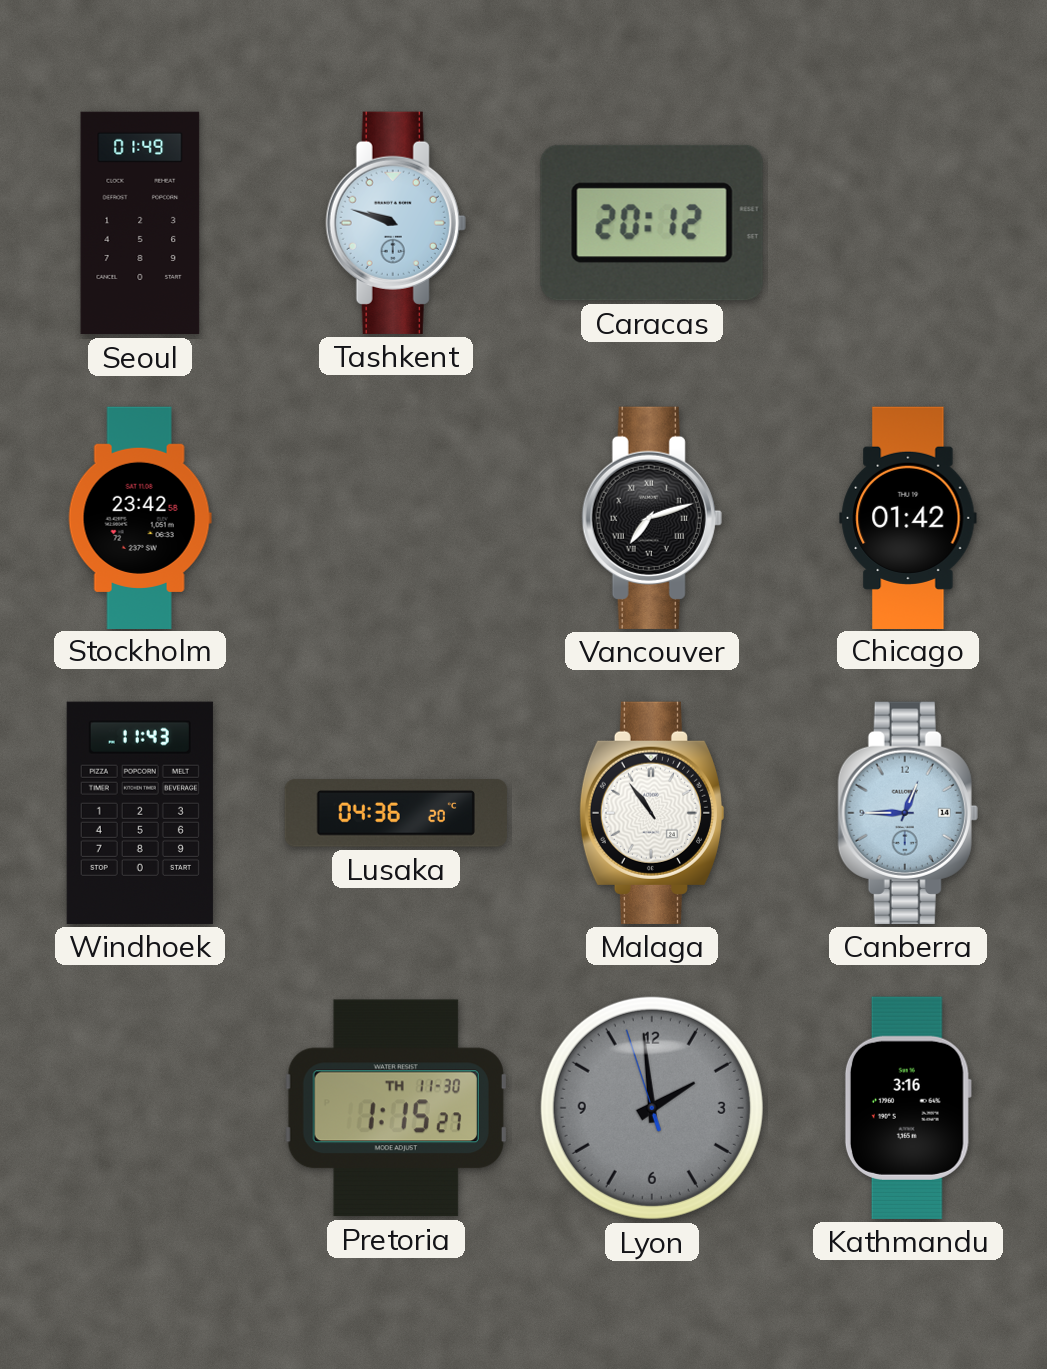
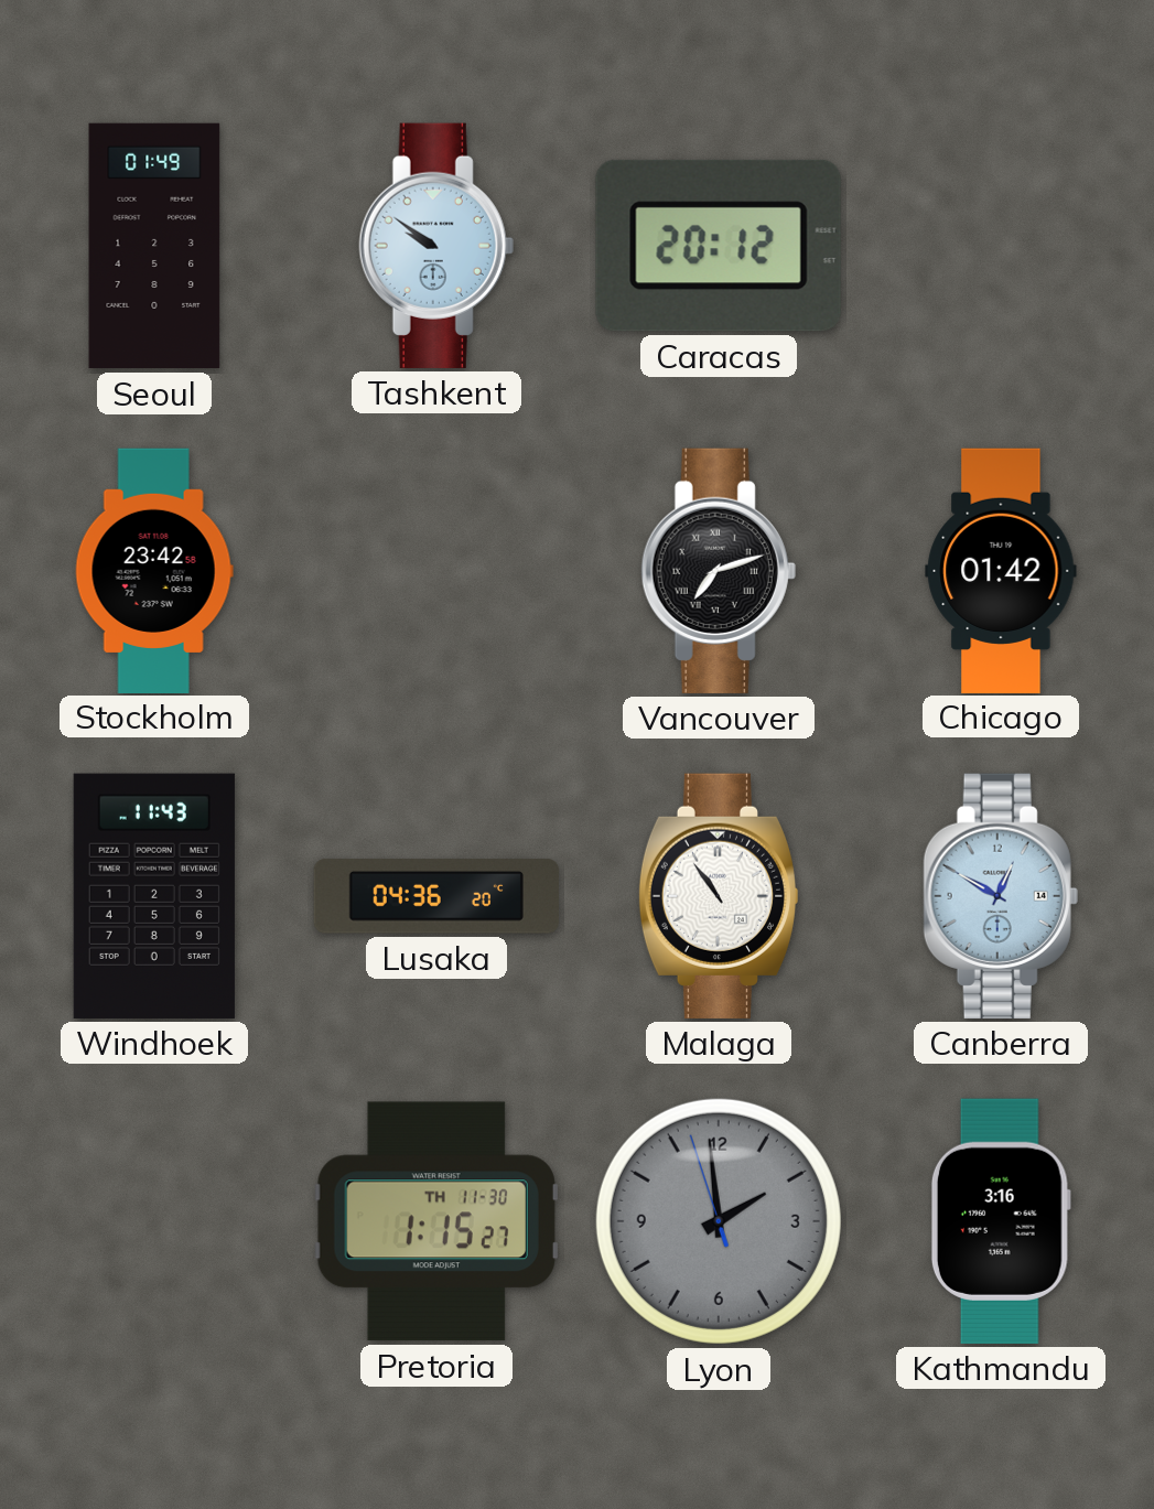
Tashkent: 9:48 -> 9:51 (436, 246)
Canberra: 12:45 -> 12:50 (1001, 896)
